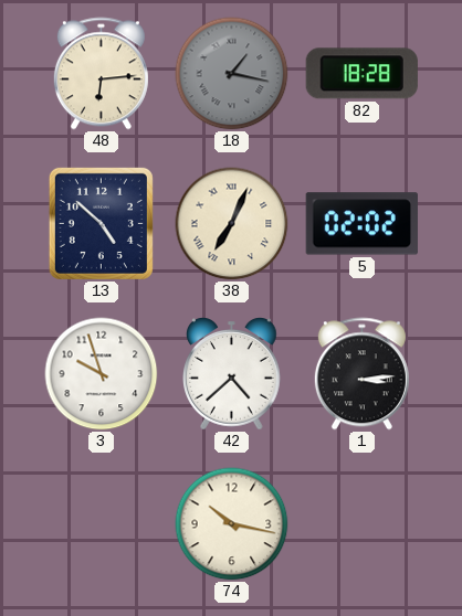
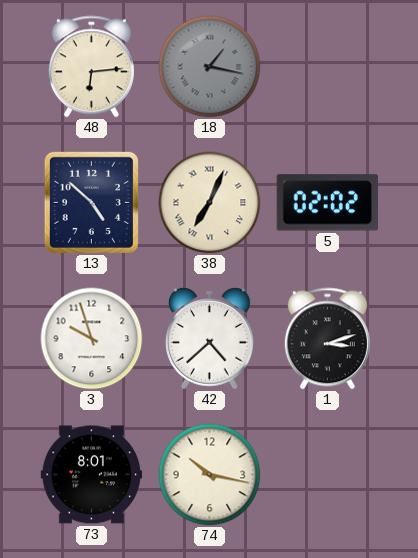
82: 18:28 -> none (361, 74)
1: 3:14 -> 3:12 (327, 339)
73: none -> 8:01 (92, 475)
